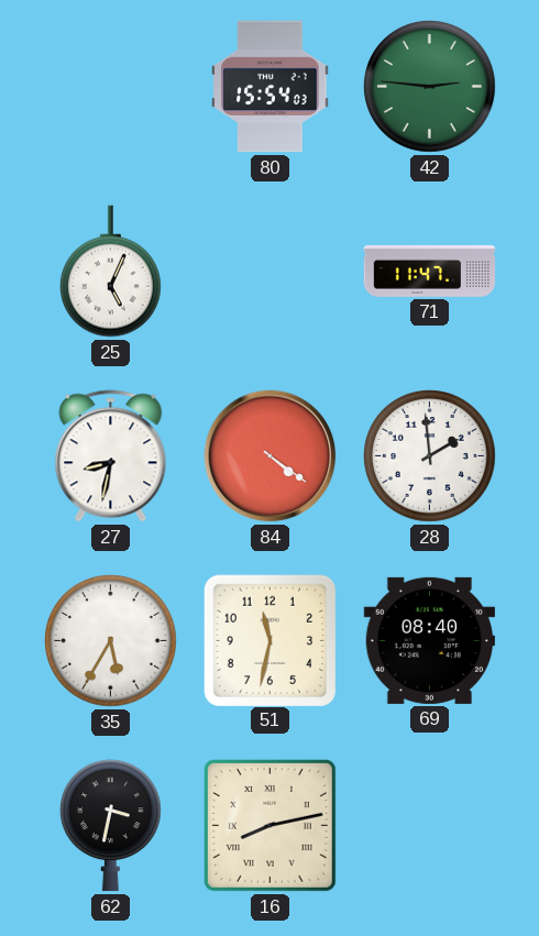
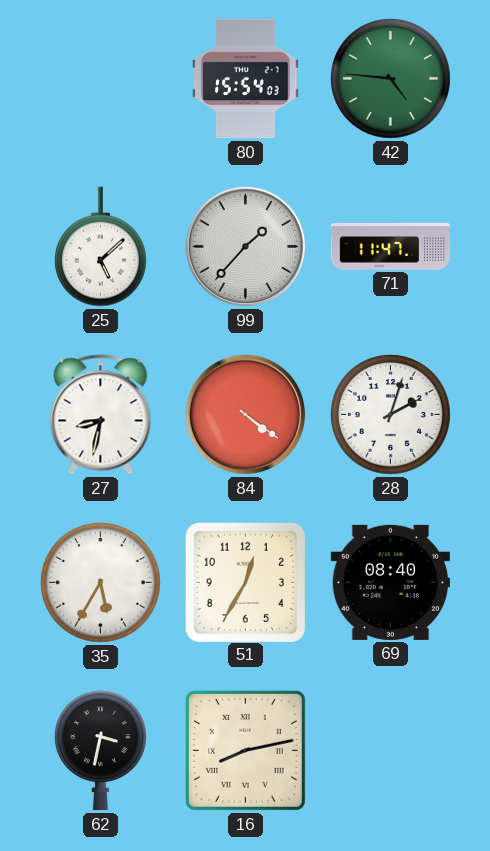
42: 2:46 -> 4:46 (391, 79)
25: 5:04 -> 5:08 (100, 247)
99: none -> 1:37 (246, 247)
28: 1:59 -> 2:03 (391, 415)
51: 11:32 -> 12:35 (245, 582)
